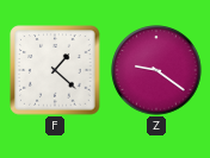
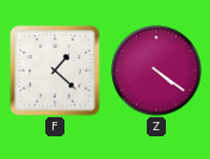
Z: 9:21 -> 4:21 (156, 71)
